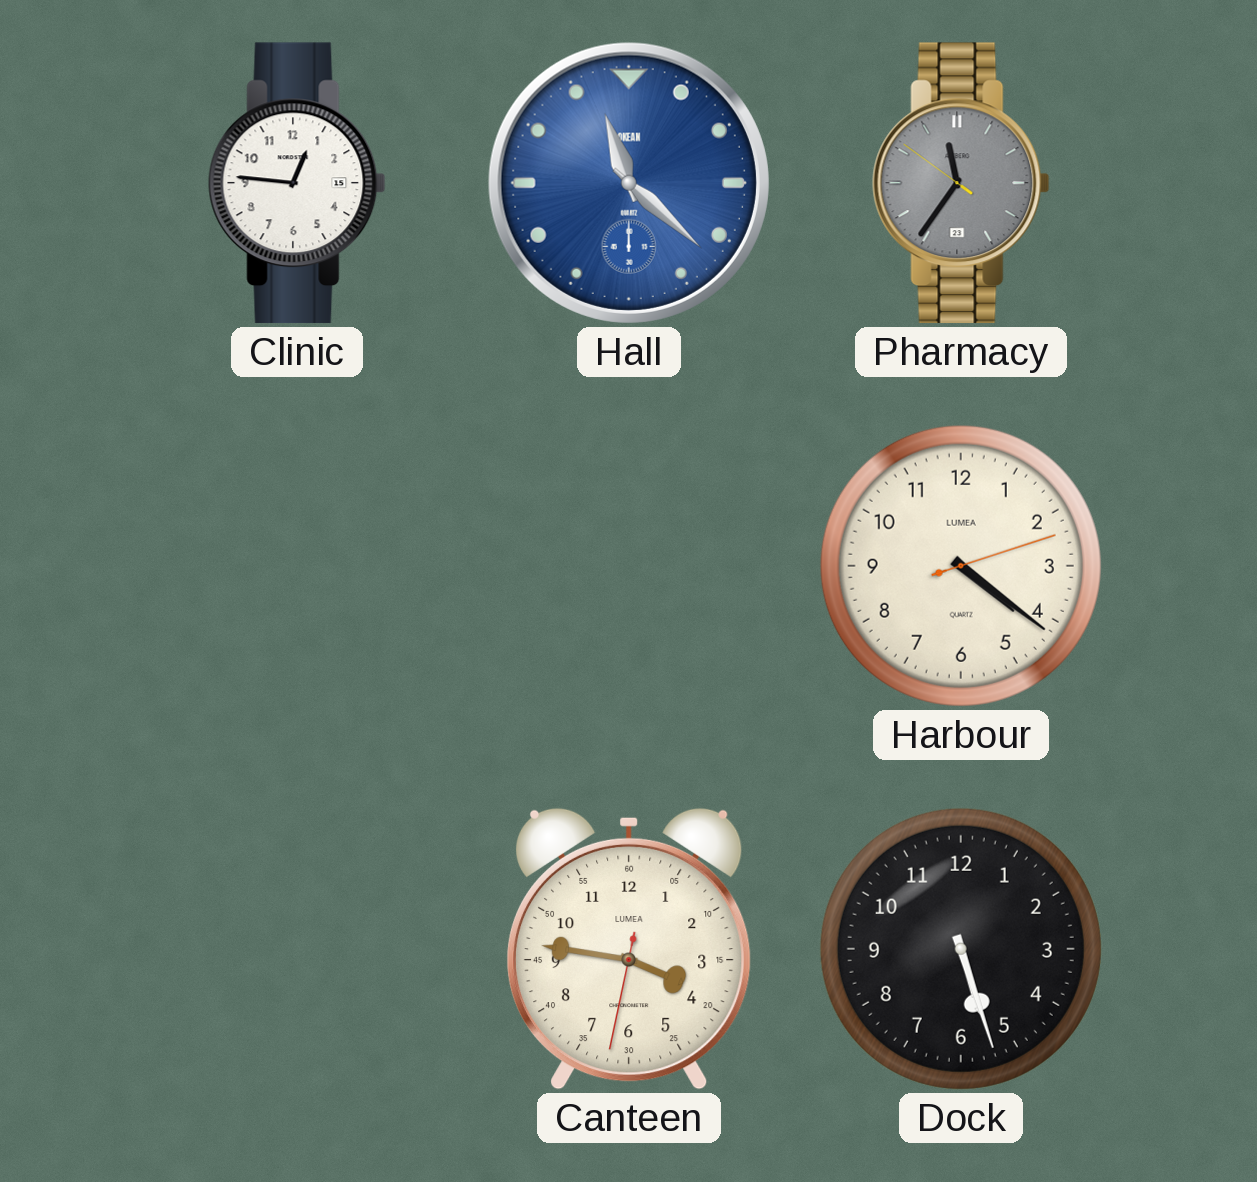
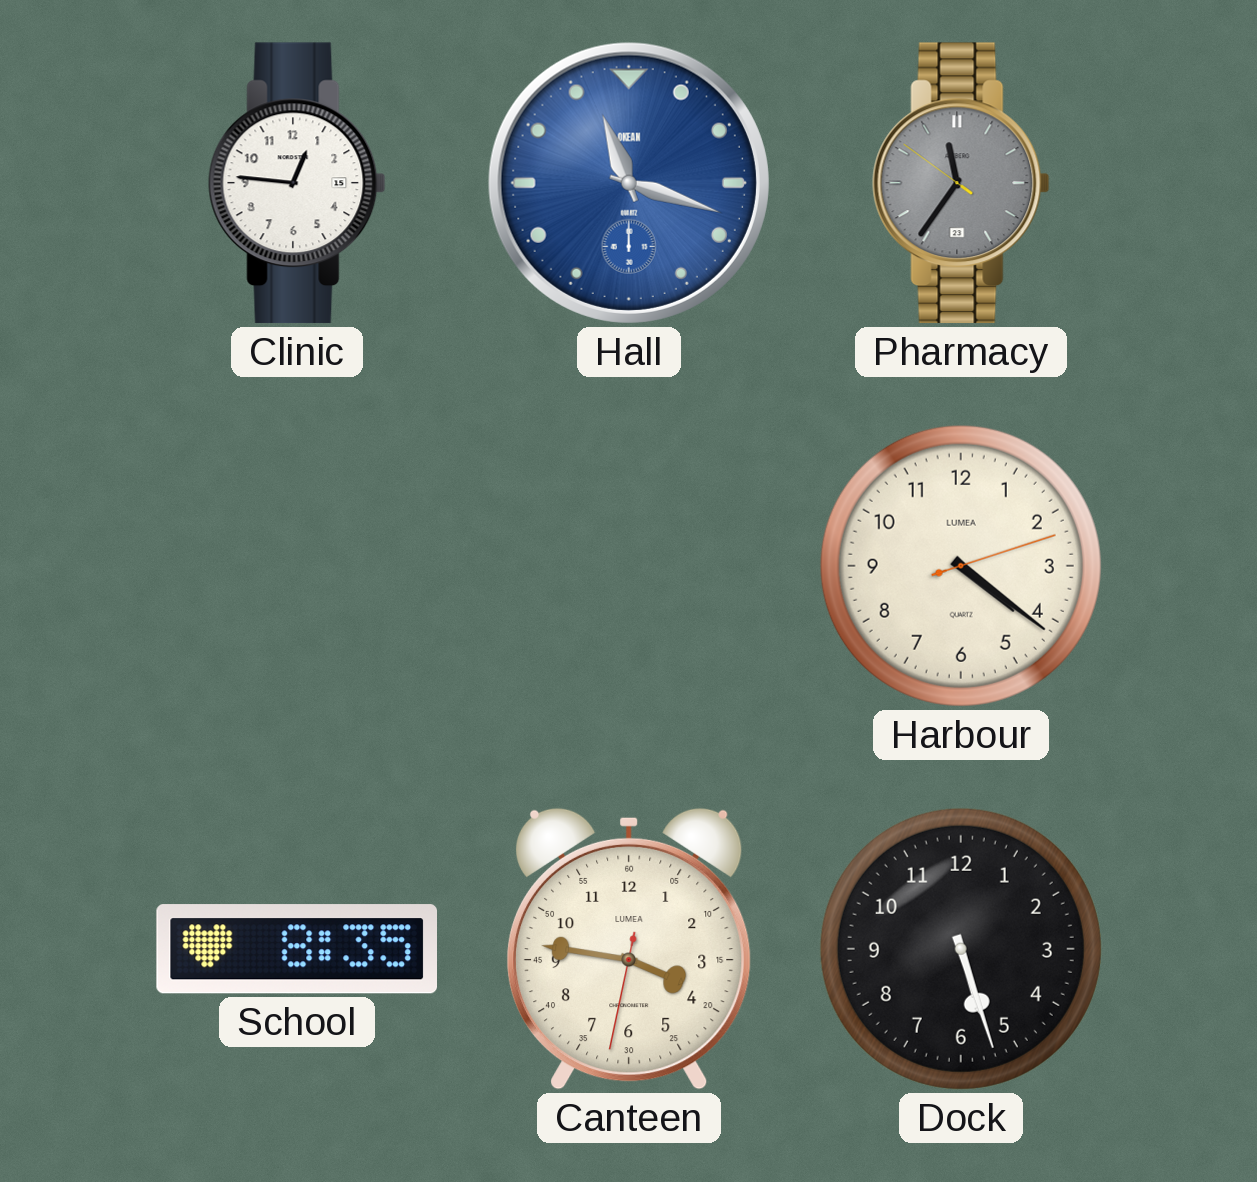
Hall: 11:22 -> 11:18 (629, 183)
School: none -> 8:35 (296, 949)
